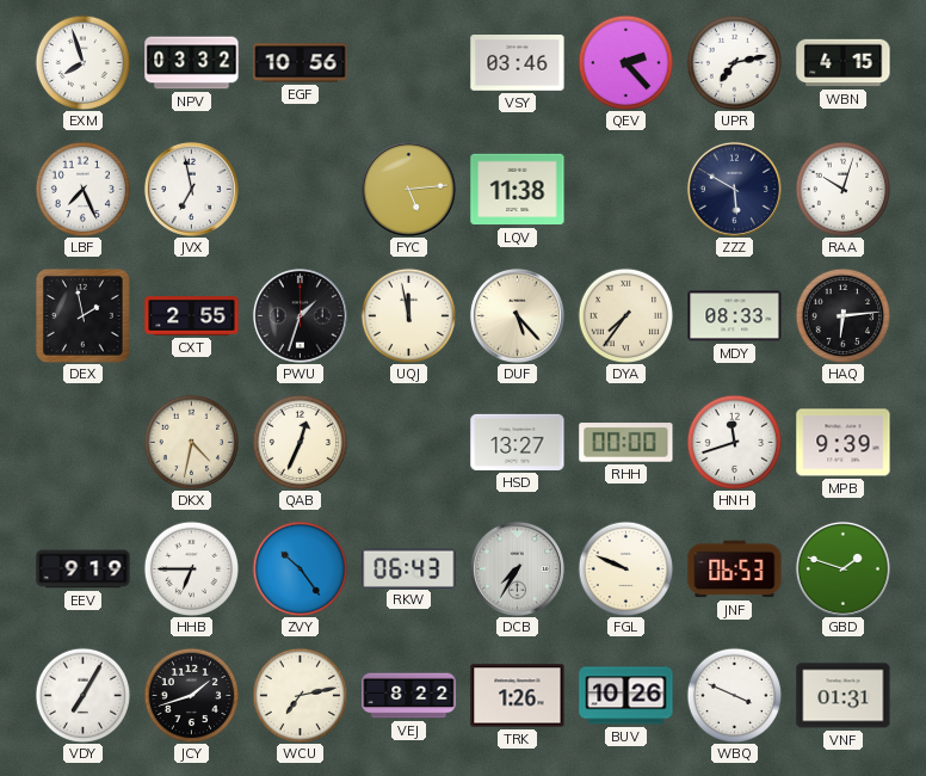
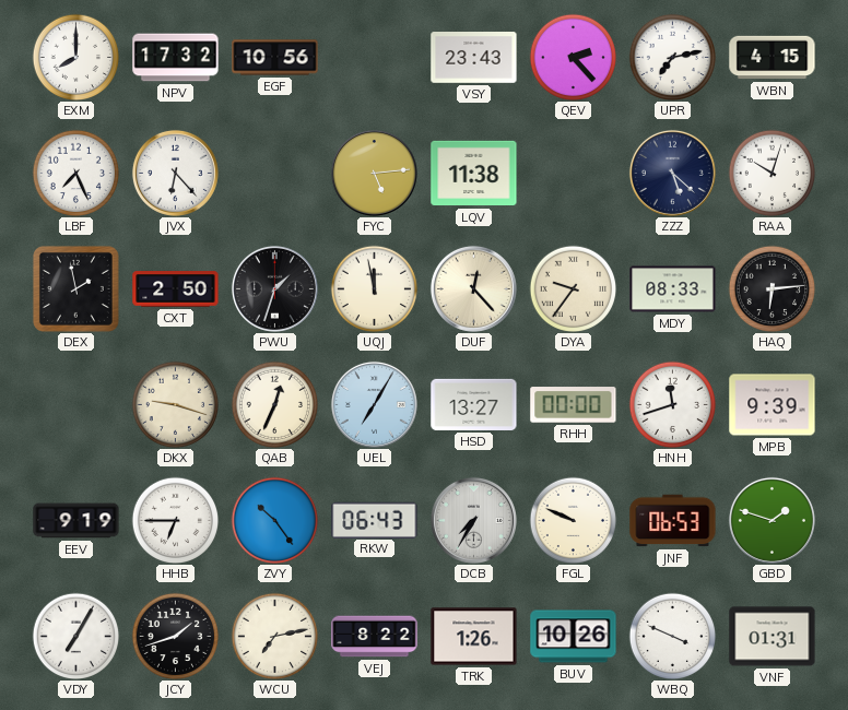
EXM: 7:57 -> 8:00 (75, 57)
NPV: 03:32 -> 17:32 (176, 58)
VSY: 03:46 -> 23:43 (474, 58)
JVX: 6:58 -> 6:23 (175, 173)
ZZZ: 5:50 -> 5:22 (672, 173)
CXT: 2:55 -> 2:50 (176, 289)
DUF: 5:23 -> 12:23 (473, 288)
DYA: 7:36 -> 9:36 (573, 288)
DKX: 4:32 -> 9:18 (175, 404)
UEL: none -> 7:05 (374, 404)
